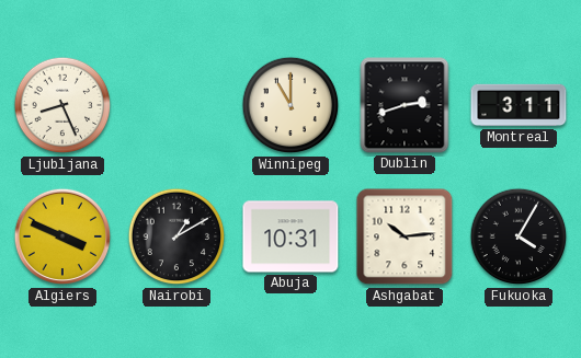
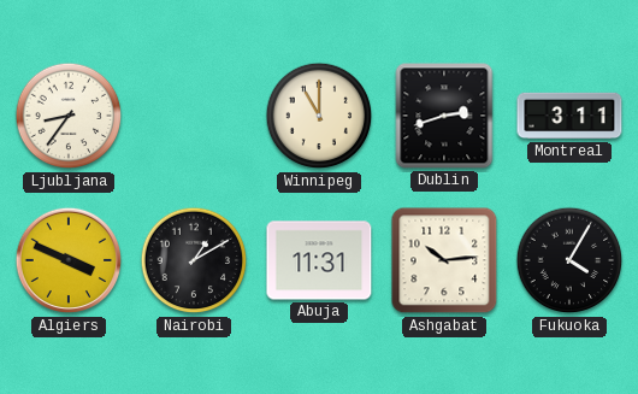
Ljubljana: 8:26 -> 8:36 (69, 116)
Abuja: 10:31 -> 11:31 (319, 260)
